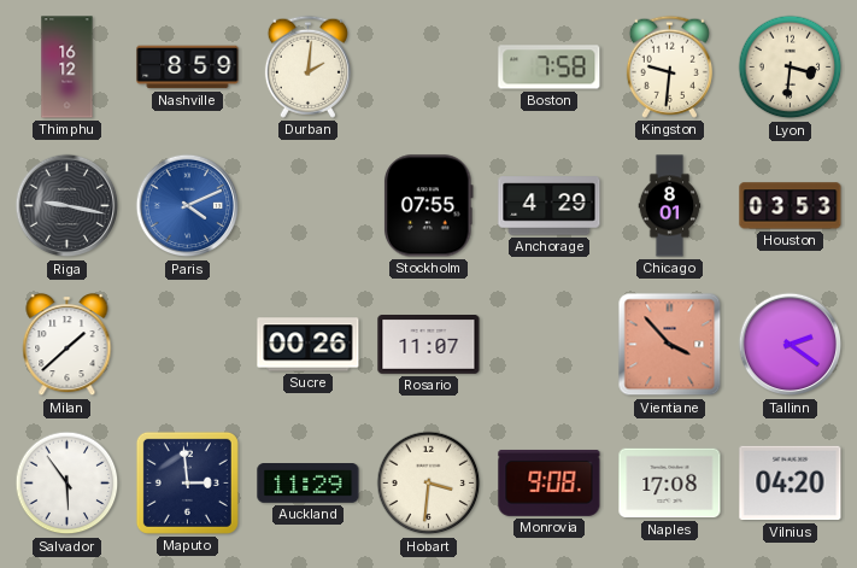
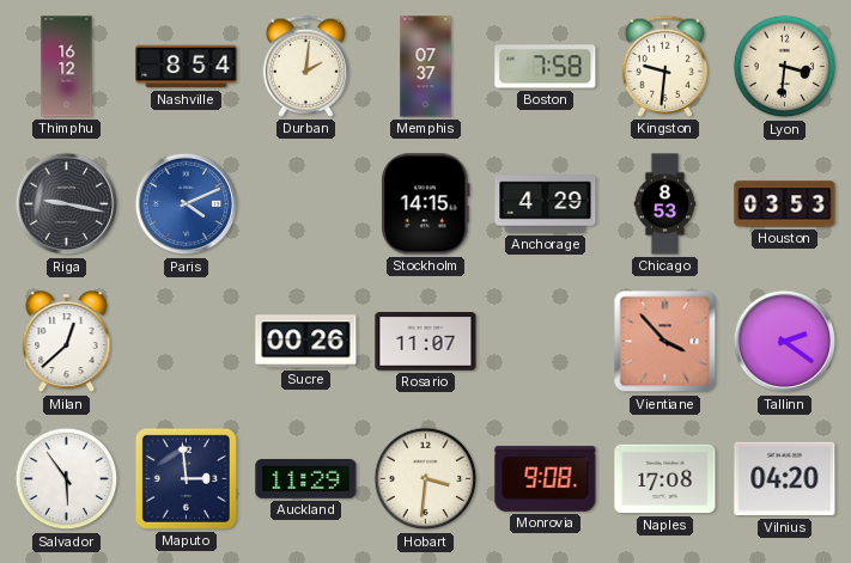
Nashville: 8:59 -> 8:54 (187, 67)
Memphis: none -> 07:37 (426, 67)
Stockholm: 07:55 -> 14:15 (426, 204)
Chicago: 8:01 -> 8:53 (665, 204)
Milan: 1:38 -> 12:38 (67, 342)
